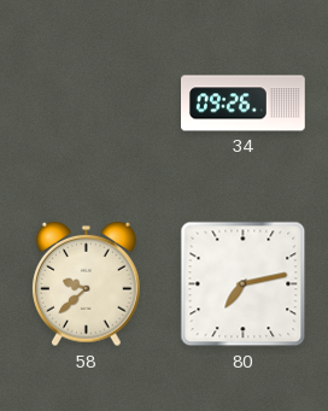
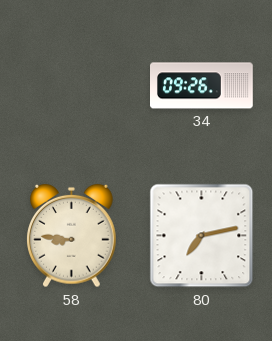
58: 9:38 -> 8:46 (72, 236)
